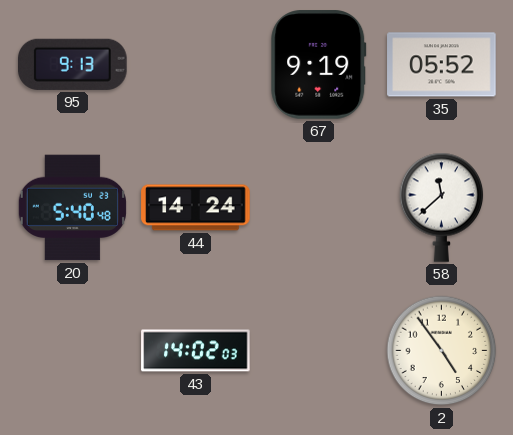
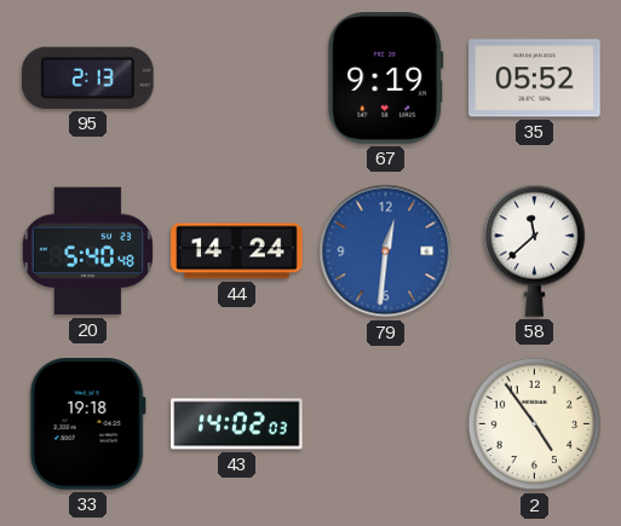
95: 9:13 -> 2:13 (88, 77)
79: none -> 12:31 (386, 252)
33: none -> 19:18 (87, 424)
